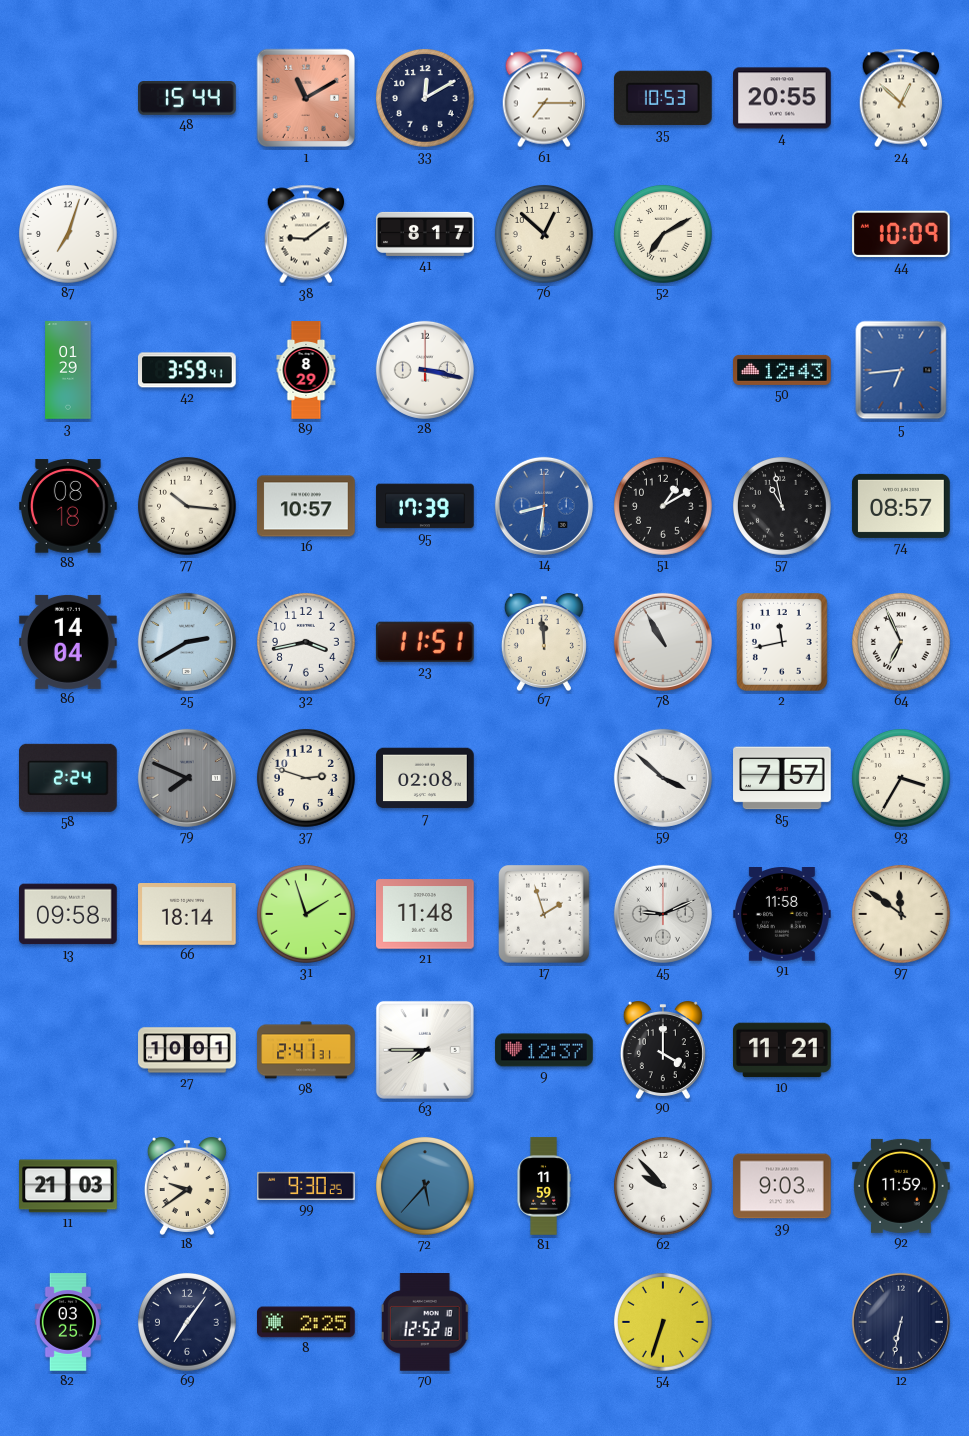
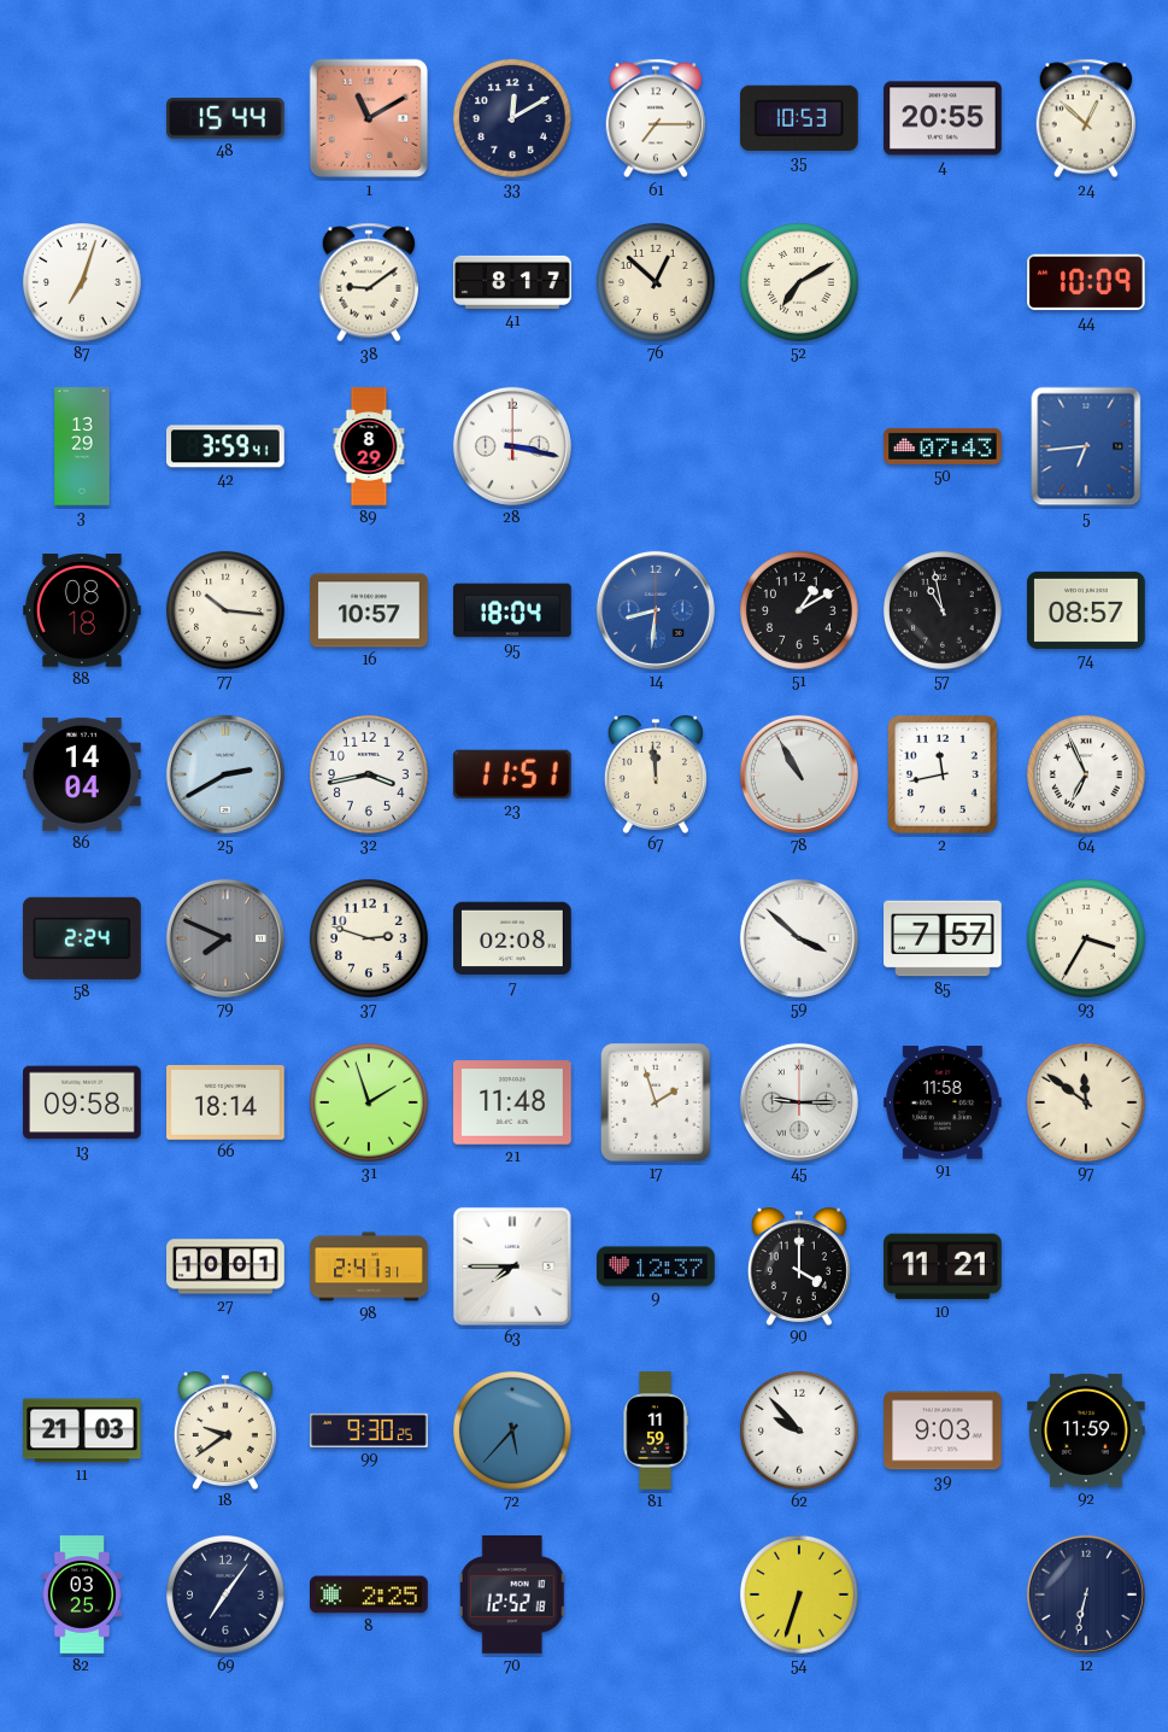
3: 01:29 -> 13:29 (82, 446)
50: 12:43 -> 07:43 (943, 446)
95: 17:39 -> 18:04 (512, 610)
45: 9:11 -> 9:15 (799, 1102)
